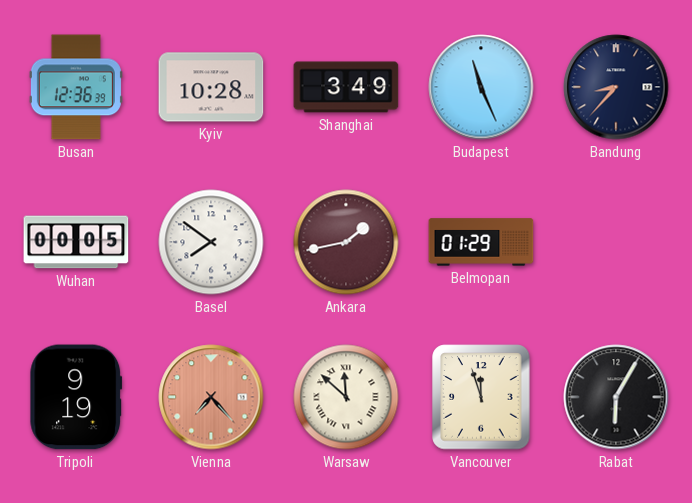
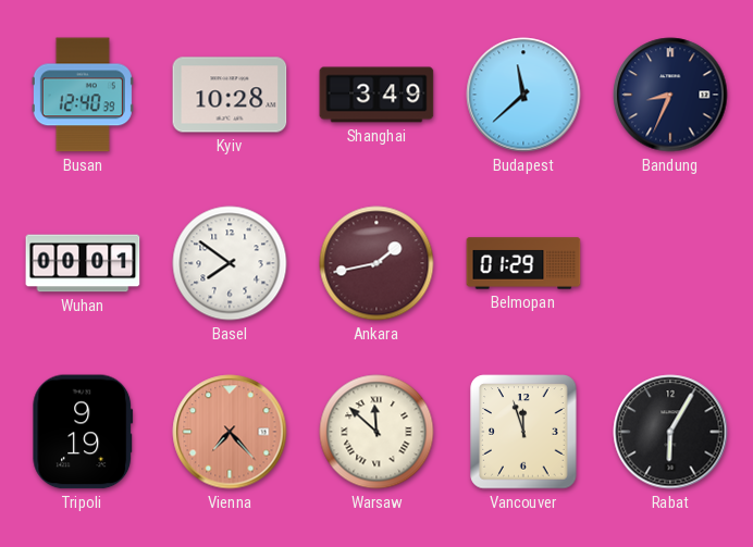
Busan: 12:36 -> 12:40 (83, 95)
Budapest: 11:26 -> 11:38 (523, 95)
Bandung: 8:37 -> 8:34 (670, 95)
Wuhan: 00:05 -> 00:01 (83, 263)
